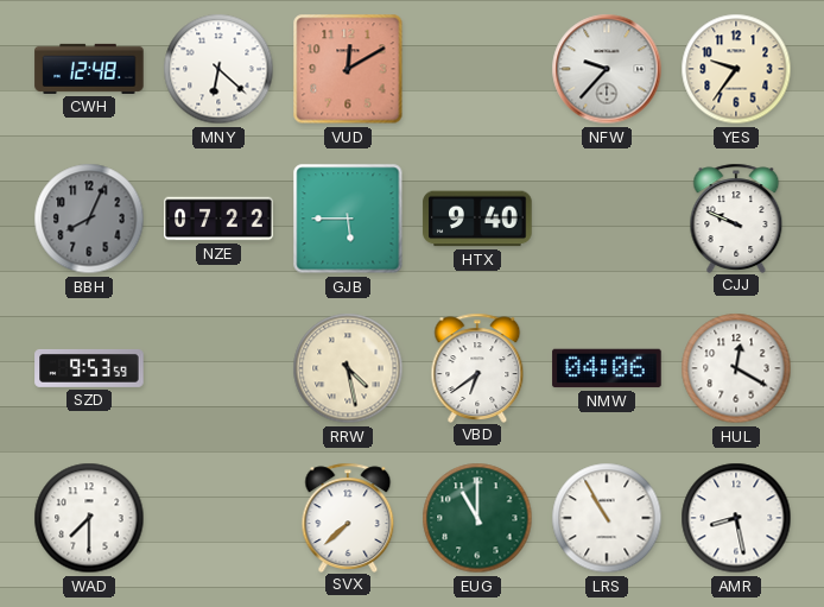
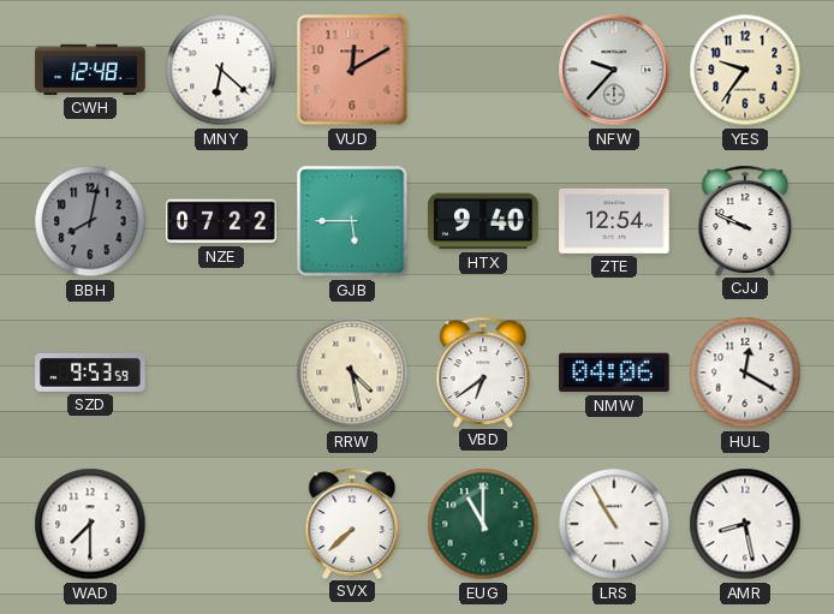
BBH: 8:04 -> 8:02 (90, 221)
ZTE: none -> 12:54 (614, 221)
